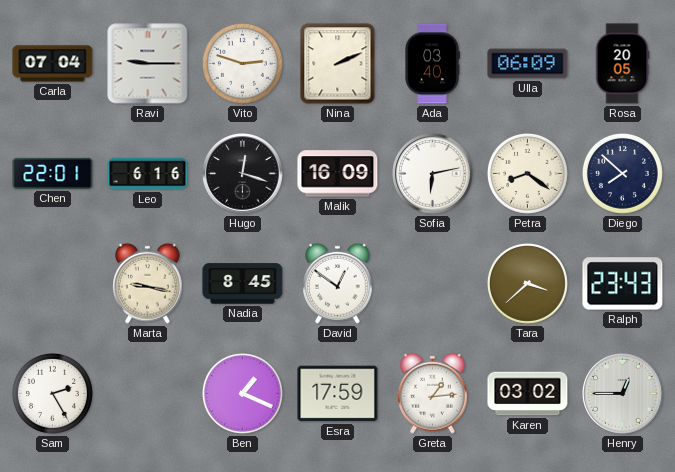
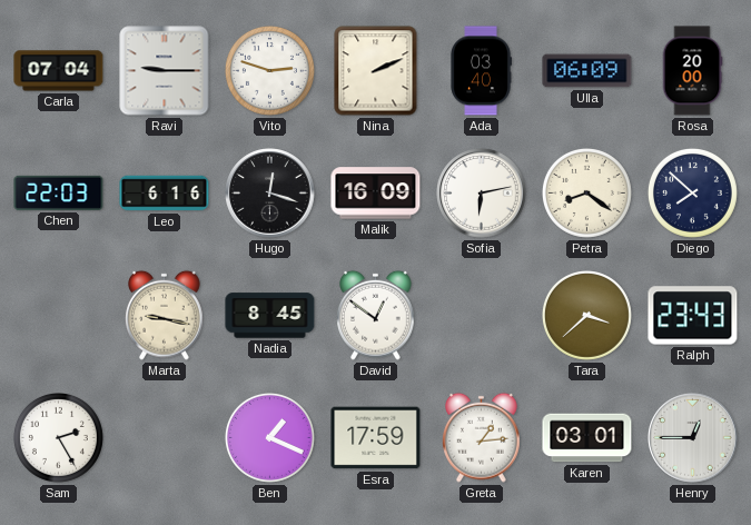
Rosa: 20:05 -> 20:00 (692, 71)
Chen: 22:01 -> 22:03 (59, 192)
Karen: 03:02 -> 03:01 (587, 438)
